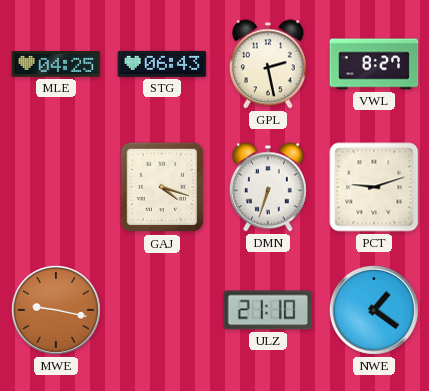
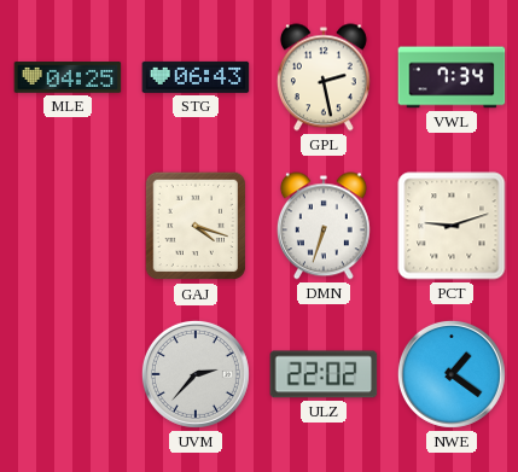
VWL: 8:27 -> 7:34 (452, 77)
MWE: 9:17 -> none (56, 310)
UVM: none -> 2:37 (196, 374)
ULZ: 21:10 -> 22:02 (324, 374)
